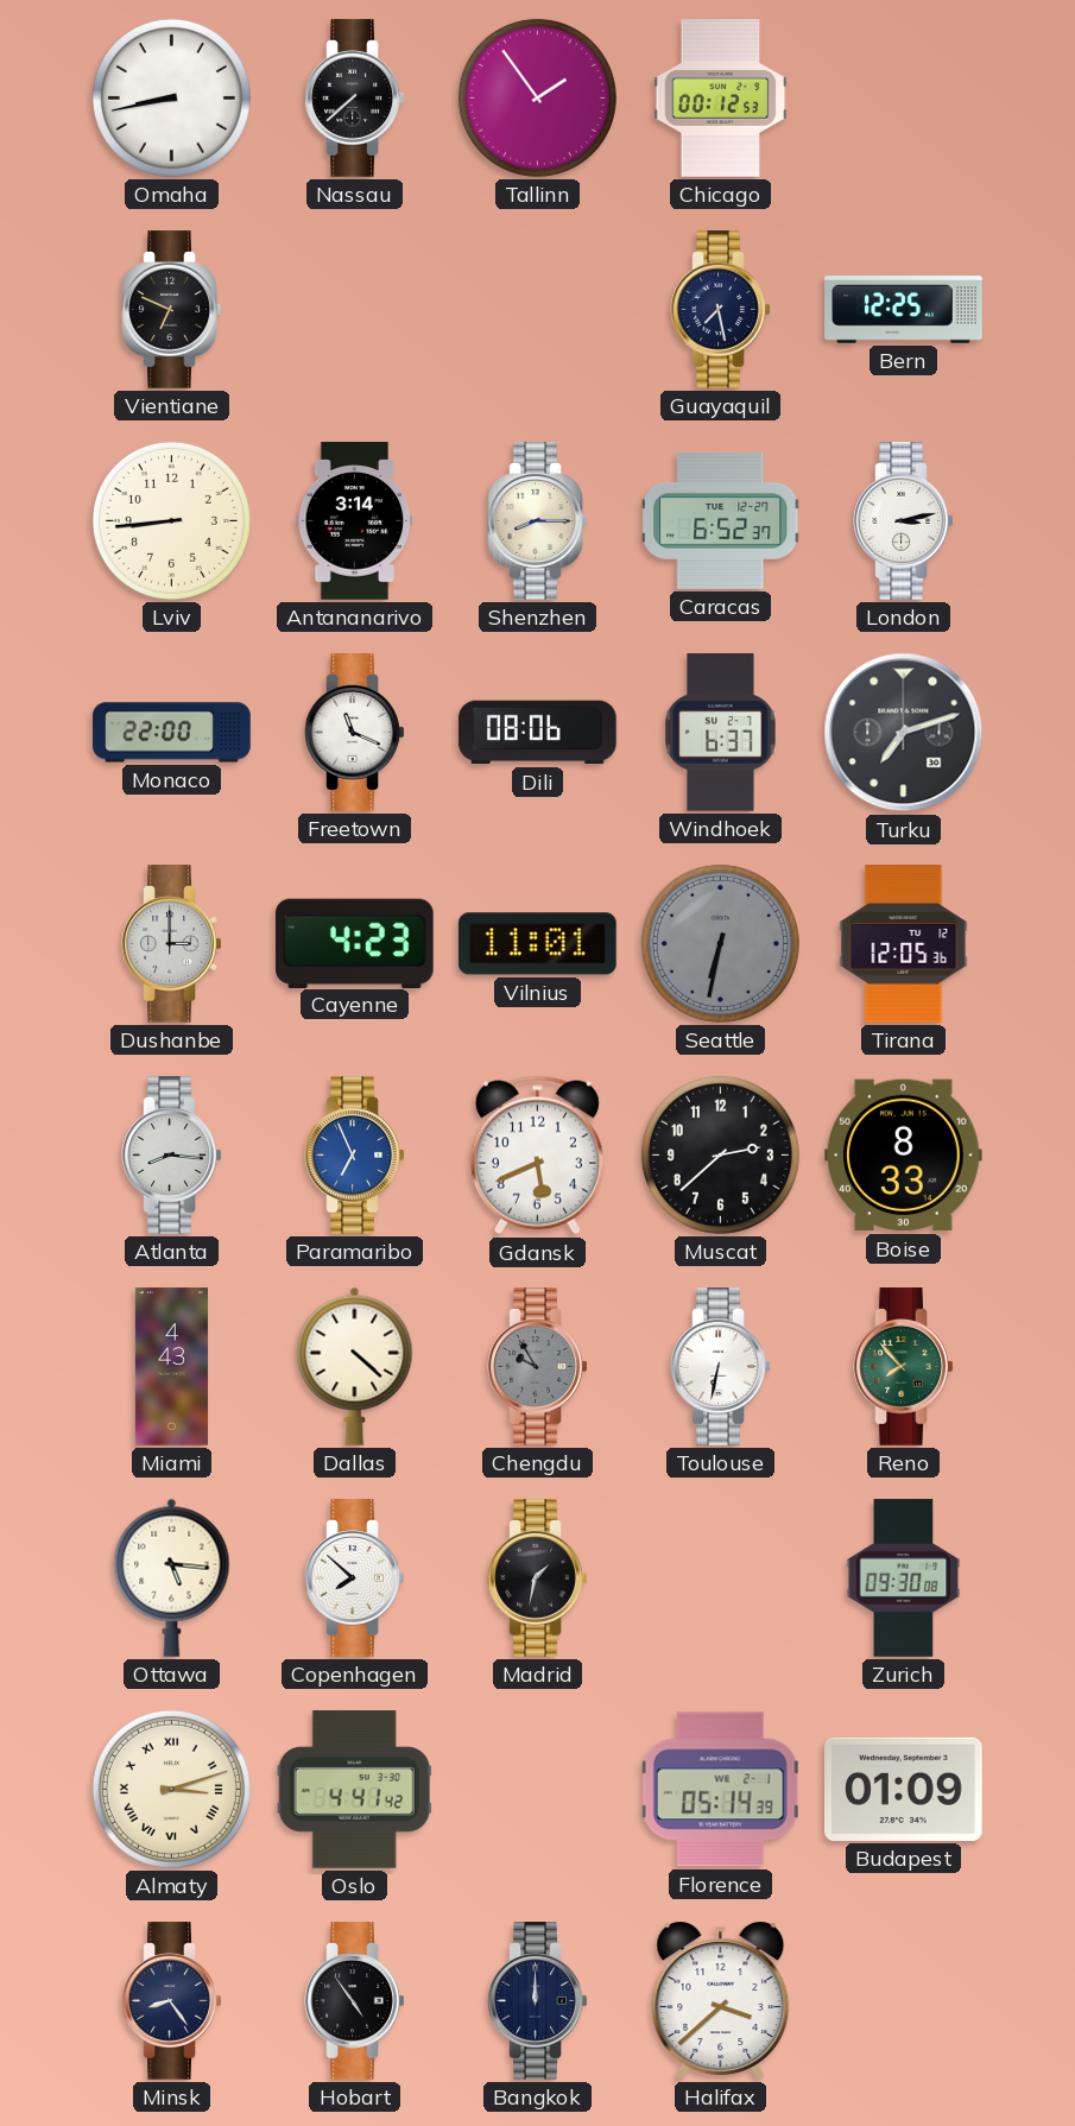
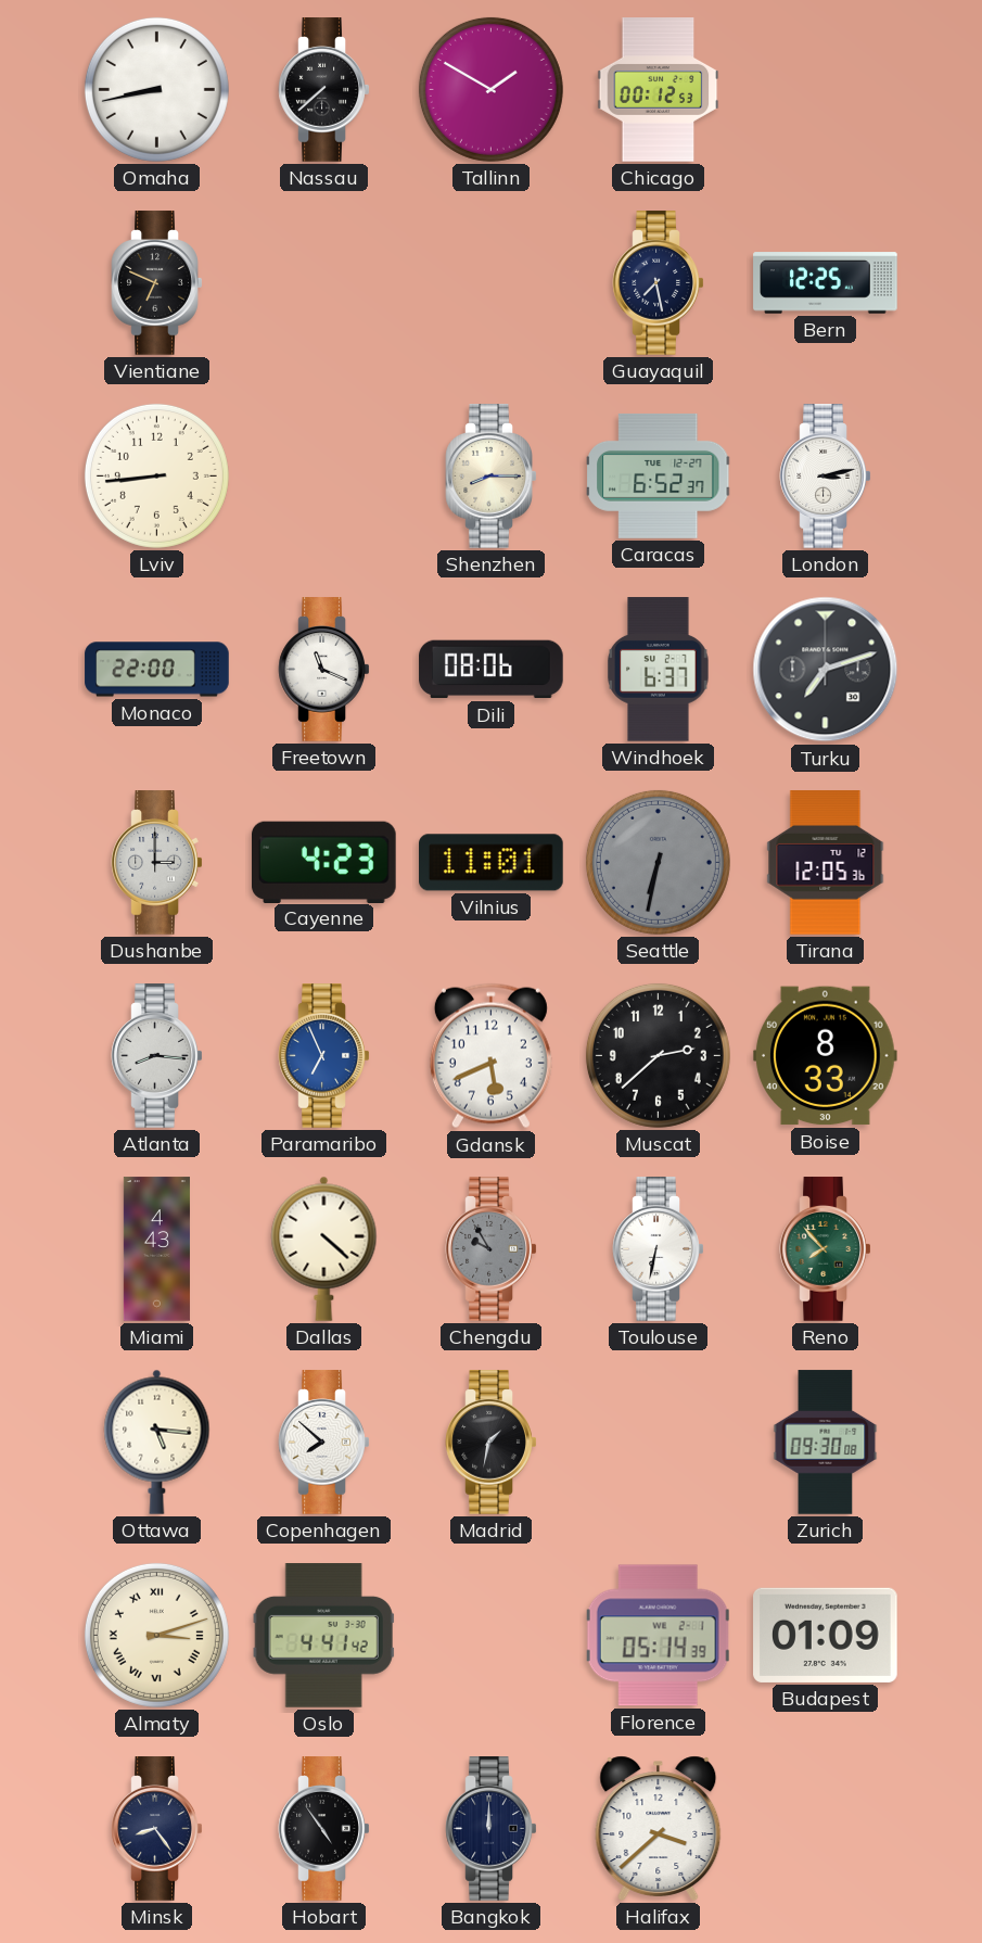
Tallinn: 1:54 -> 1:50 (490, 89)
Antananarivo: 3:14 -> none (355, 521)
